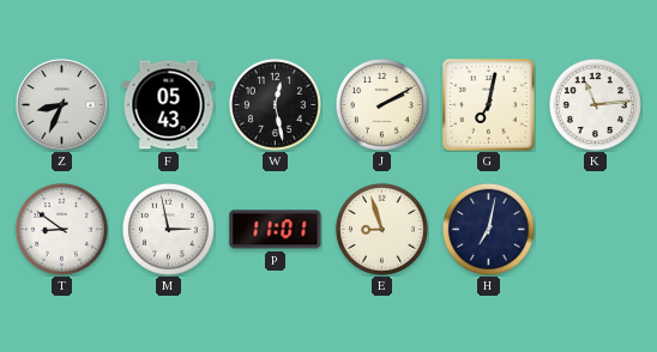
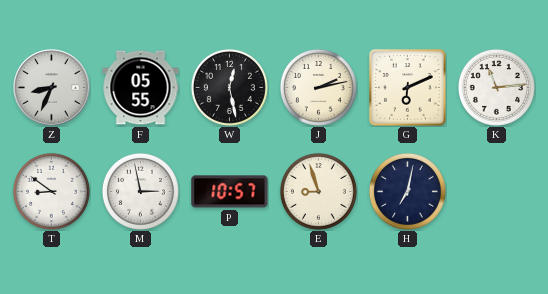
F: 05:43 -> 05:55 (141, 88)
J: 2:10 -> 2:13 (318, 87)
G: 7:02 -> 6:11 (408, 88)
P: 11:01 -> 10:57 (230, 192)
